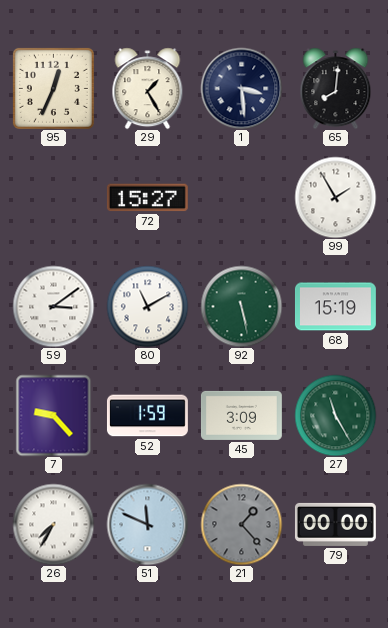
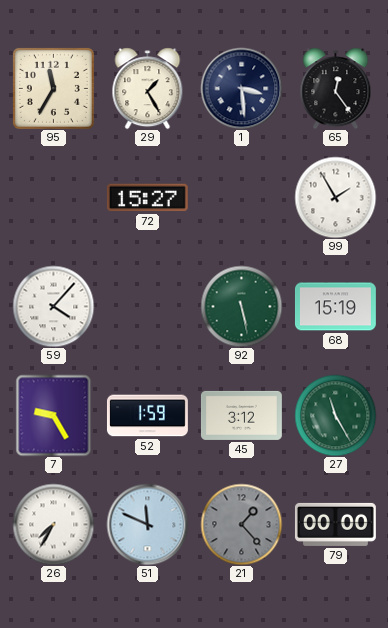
95: 12:34 -> 11:35 (53, 88)
65: 8:01 -> 12:24 (336, 88)
59: 3:09 -> 4:07 (53, 306)
80: 11:10 -> none (147, 306)
7: 9:23 -> 9:25 (54, 415)
45: 3:09 -> 3:12 (241, 415)
